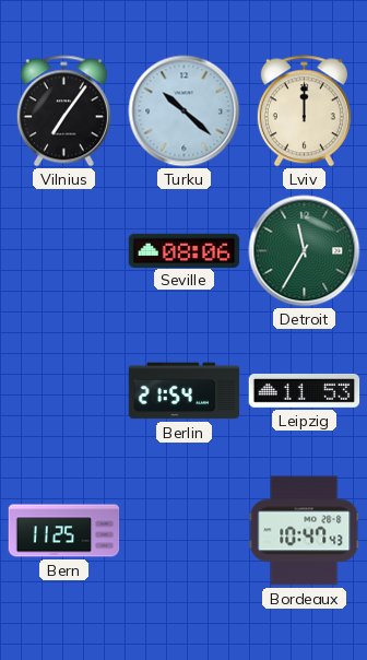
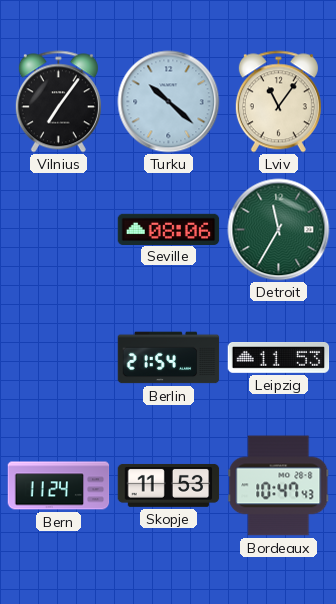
Lviv: 12:00 -> 11:06 (278, 102)
Bern: 11:25 -> 11:24 (59, 486)
Skopje: none -> 11:53 (169, 485)
